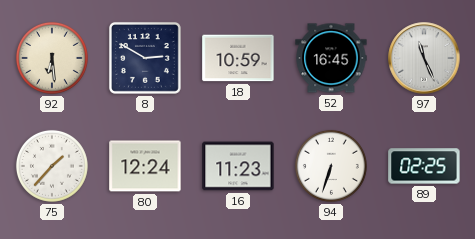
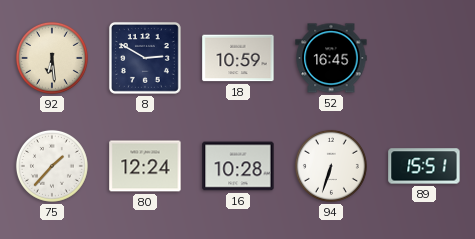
97: 11:26 -> none (424, 58)
16: 11:23 -> 10:28 (238, 166)
89: 02:25 -> 15:51 (424, 166)
